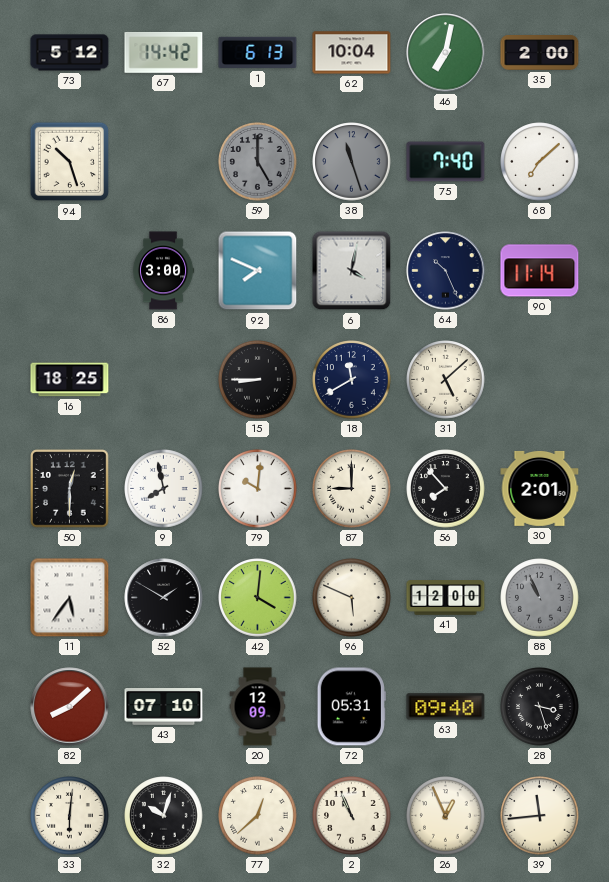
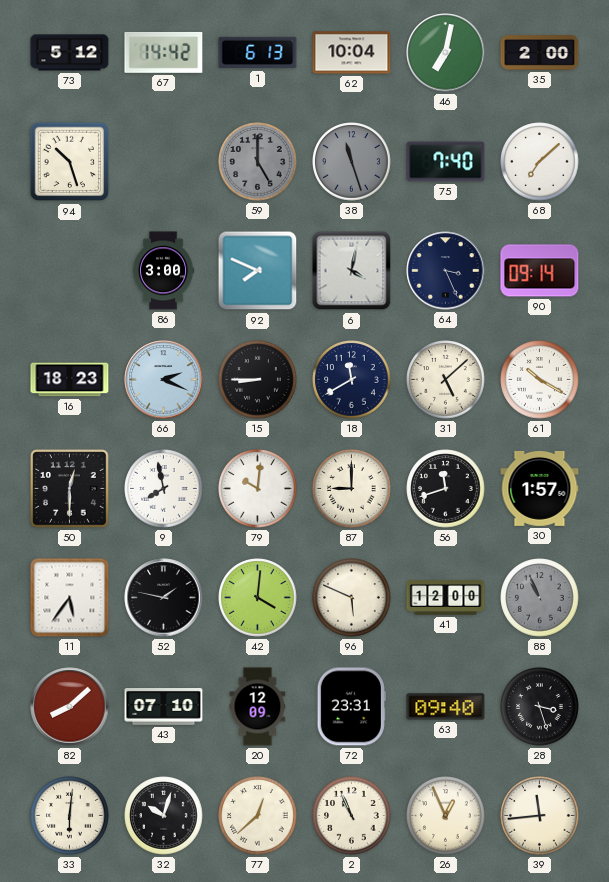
64: 10:26 -> 3:26 (446, 271)
90: 11:14 -> 09:14 (540, 271)
16: 18:25 -> 18:23 (70, 380)
66: none -> 2:19 (164, 380)
61: none -> 10:20 (540, 380)
56: 7:53 -> 11:42 (446, 489)
30: 2:01 -> 1:57 (540, 488)
52: 1:50 -> 1:47 (164, 598)
72: 05:31 -> 23:31 (351, 707)
